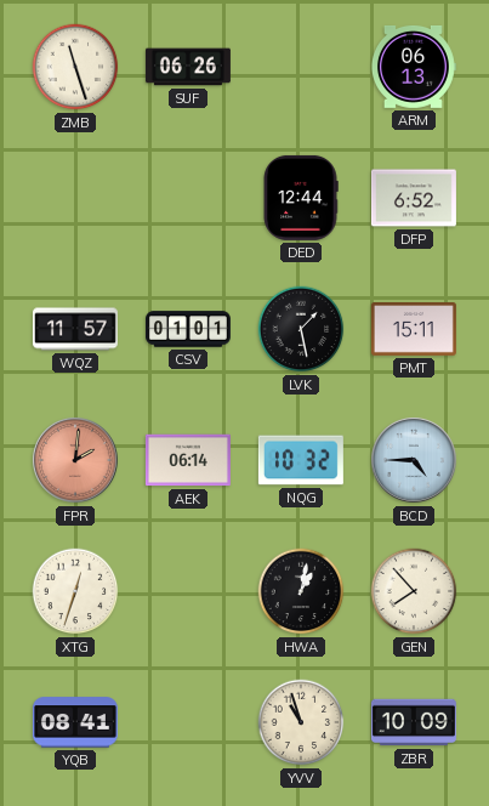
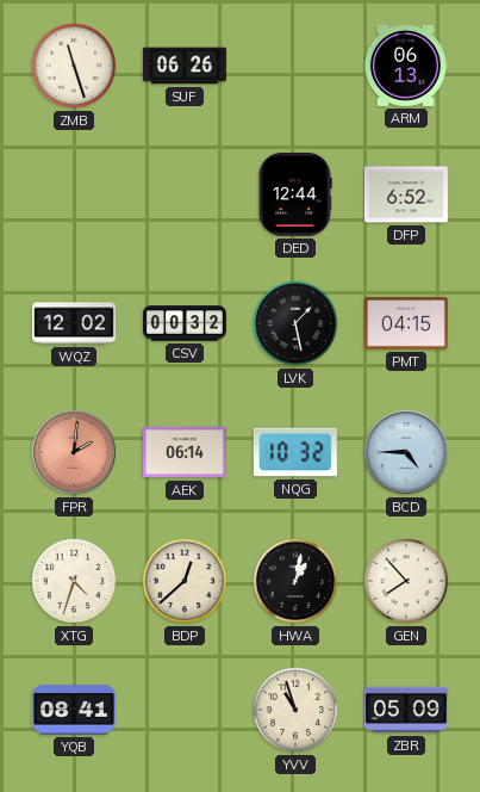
WQZ: 11:57 -> 12:02 (74, 323)
CSV: 01:01 -> 00:32 (185, 323)
PMT: 15:11 -> 04:15 (406, 323)
XTG: 12:33 -> 4:33 (74, 581)
BDP: none -> 12:38 (185, 581)
ZBR: 10:09 -> 05:09 (406, 710)
